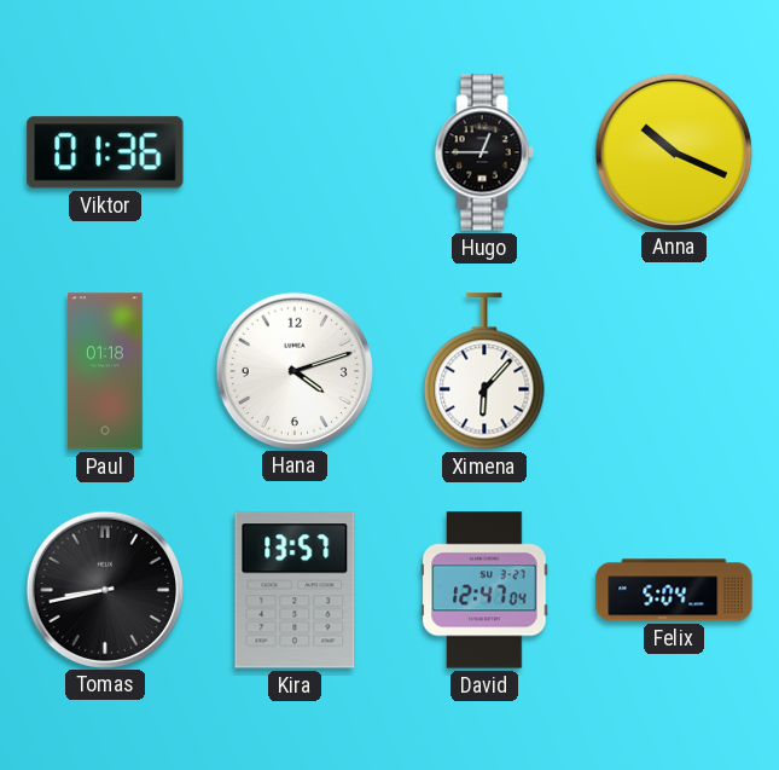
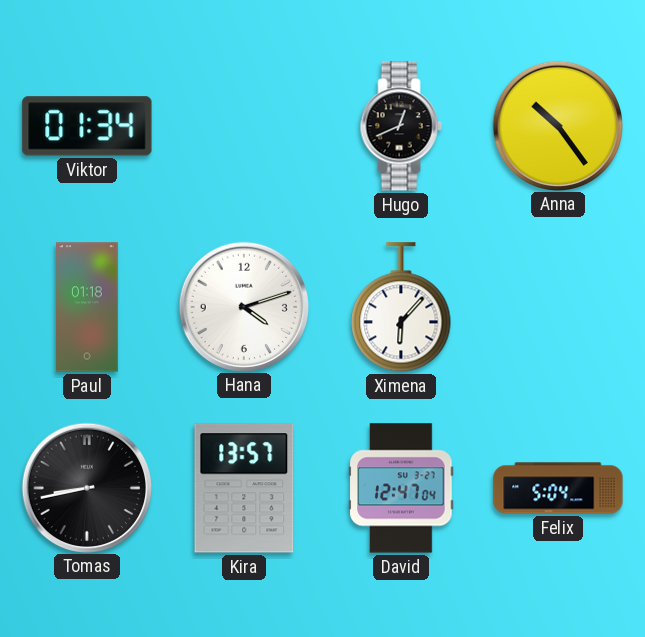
Viktor: 01:36 -> 01:34 (87, 126)
Hugo: 12:45 -> 12:41 (401, 126)
Anna: 10:19 -> 10:24 (557, 125)
